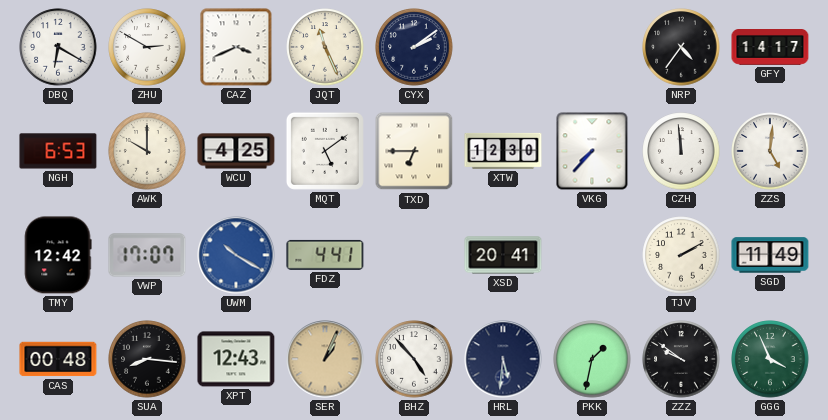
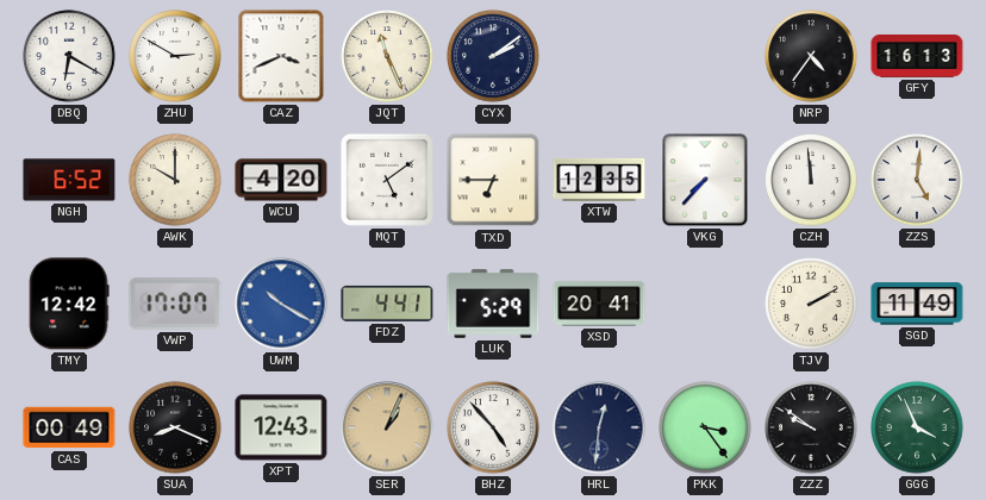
GFY: 14:17 -> 16:13 (917, 57)
NGH: 6:53 -> 6:52 (69, 180)
WCU: 4:25 -> 4:20 (281, 180)
XTW: 12:30 -> 12:35 (599, 180)
LUK: none -> 5:29 (493, 304)
CAS: 00:48 -> 00:49 (69, 427)
SUA: 8:16 -> 8:19 (175, 427)
HRL: 5:31 -> 12:31 (599, 427)
PKK: 1:32 -> 3:24 (705, 427)
